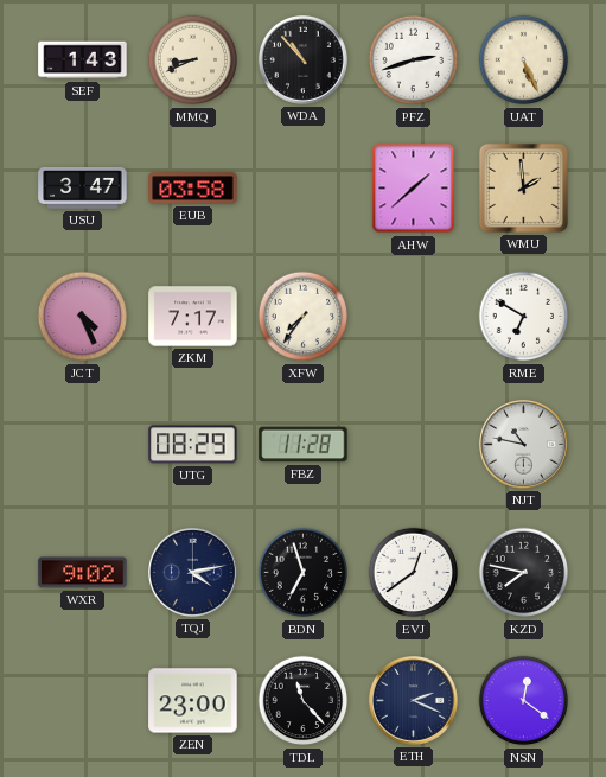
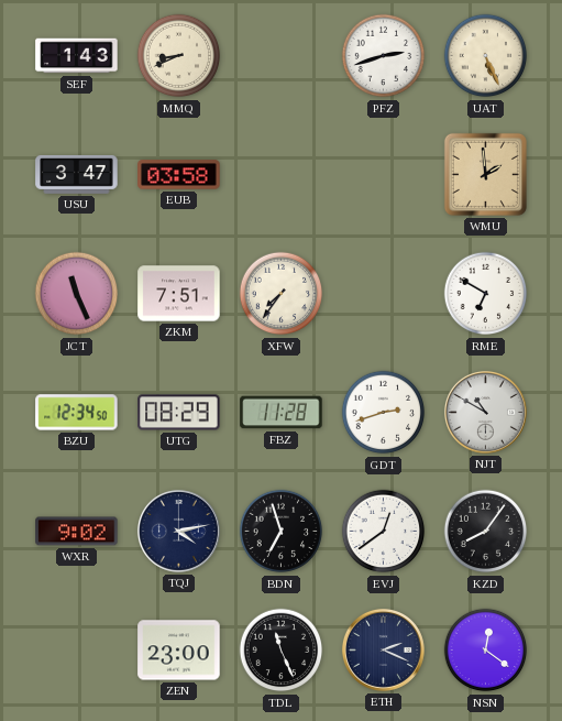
WDA: 10:53 -> none (302, 59)
AHW: 1:38 -> none (414, 189)
JCT: 4:26 -> 11:26 (77, 294)
ZKM: 7:17 -> 7:51 (179, 294)
BZU: none -> 12:34 (77, 413)
GDT: none -> 2:42 (384, 413)
NJT: 10:47 -> 10:50 (485, 412)
KZD: 7:47 -> 8:06 (486, 532)
TDL: 11:23 -> 11:26 (282, 651)
